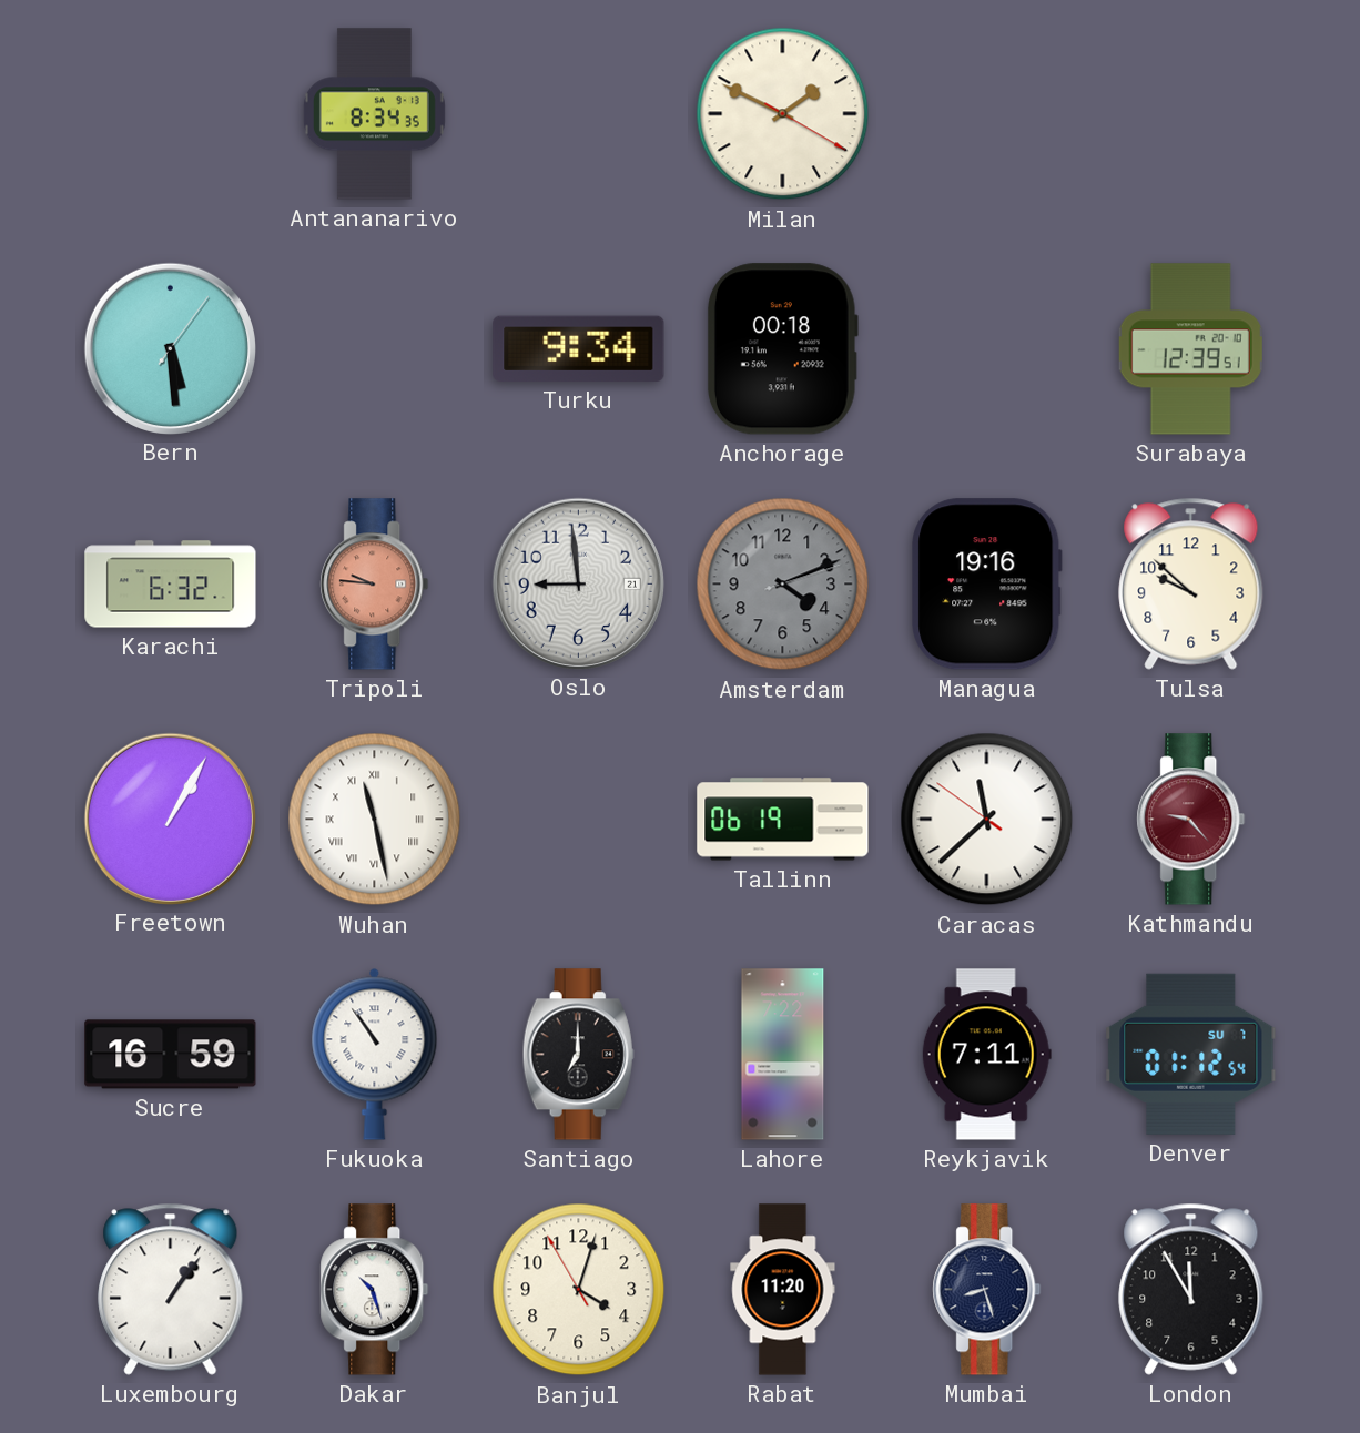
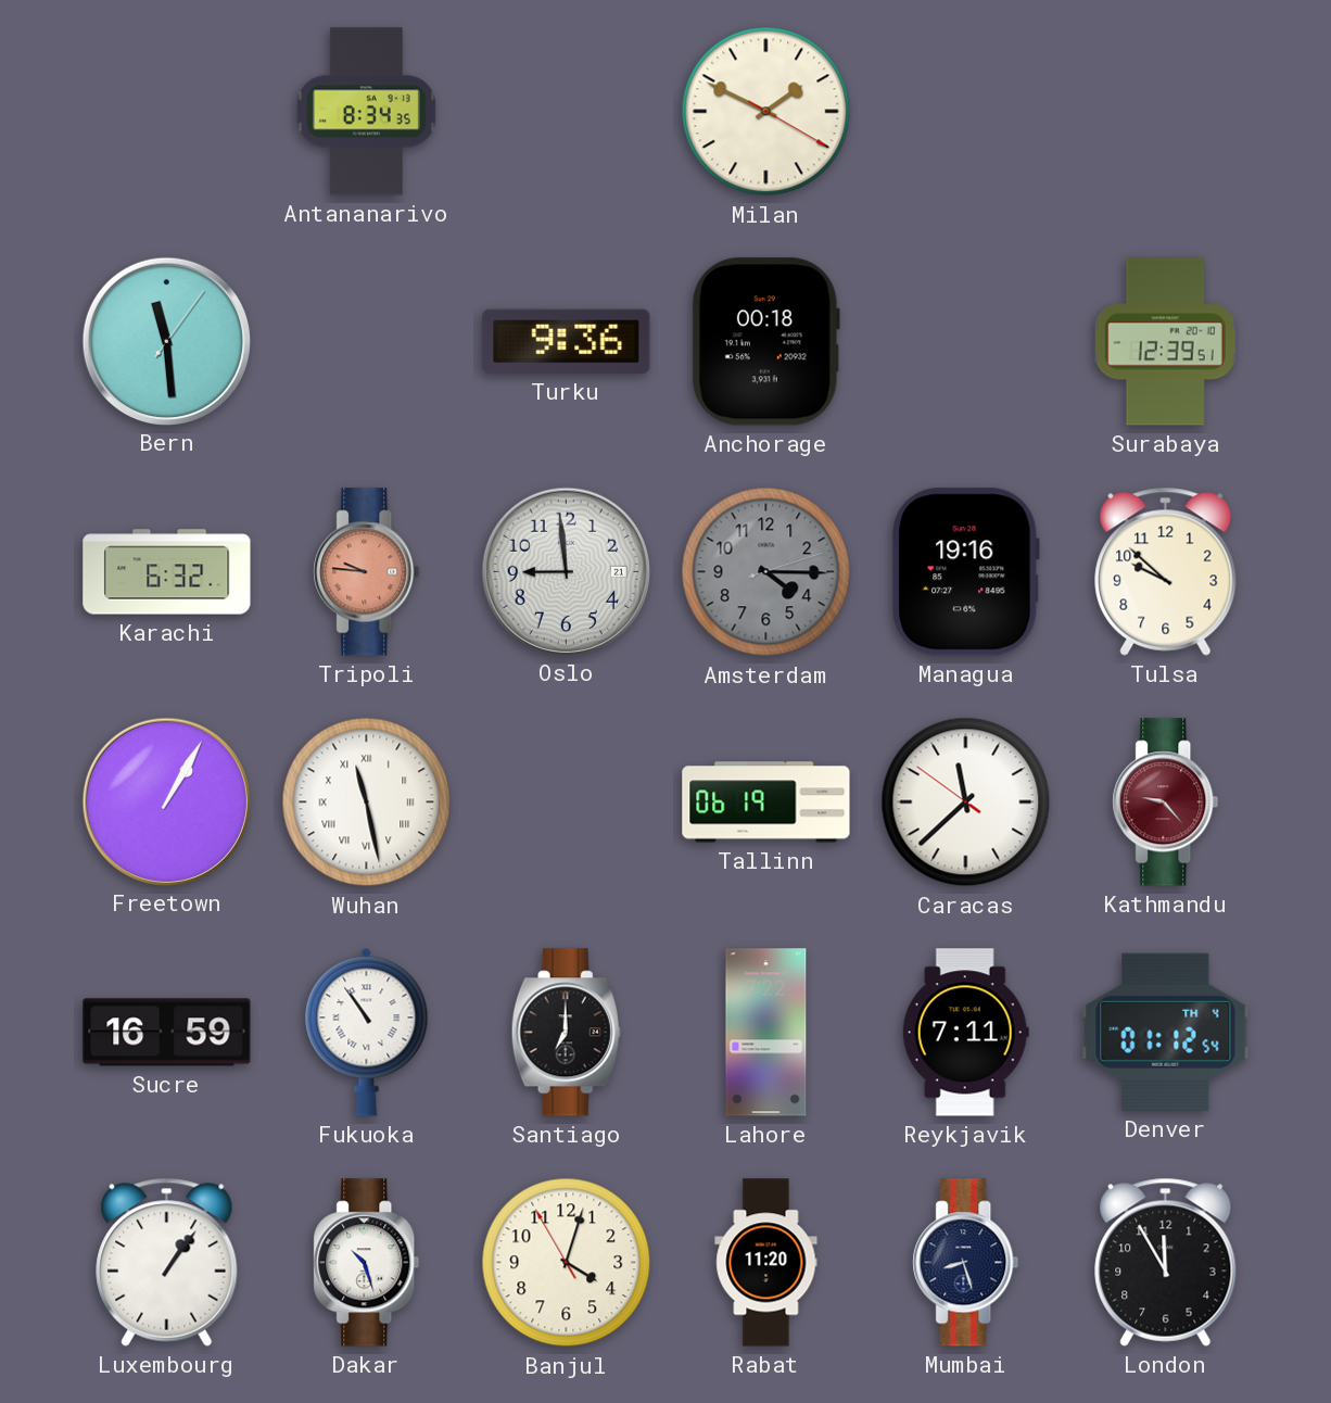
Bern: 5:29 -> 11:29 (166, 341)
Turku: 9:34 -> 9:36 (567, 341)
Amsterdam: 4:11 -> 4:15 (766, 572)
Denver date: SU 7 -> TH 4 (1166, 1032)
